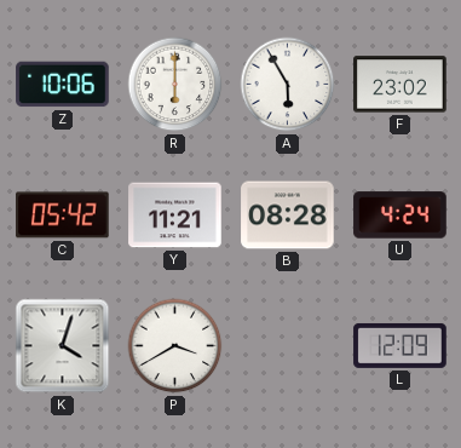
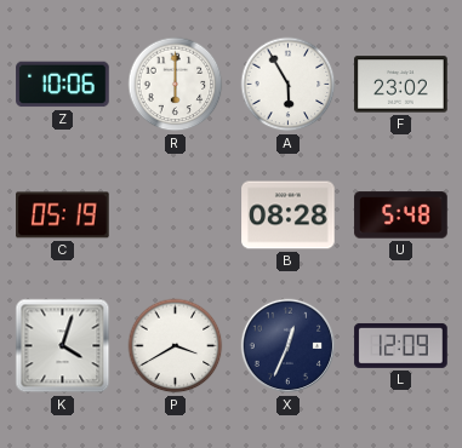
C: 05:42 -> 05:19 (63, 216)
Y: 11:21 -> none (175, 216)
U: 4:24 -> 5:48 (401, 216)
X: none -> 12:34 (289, 346)
